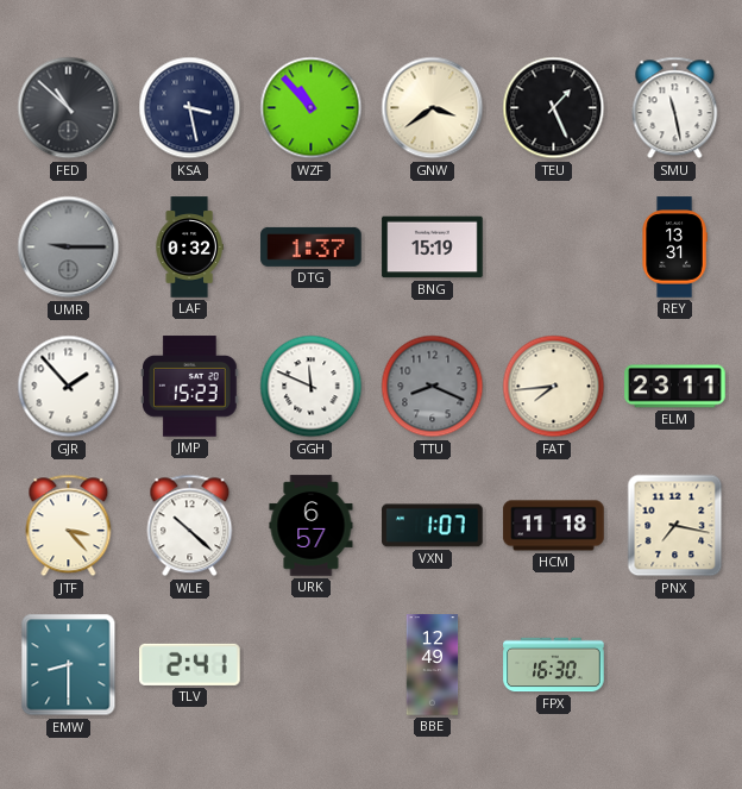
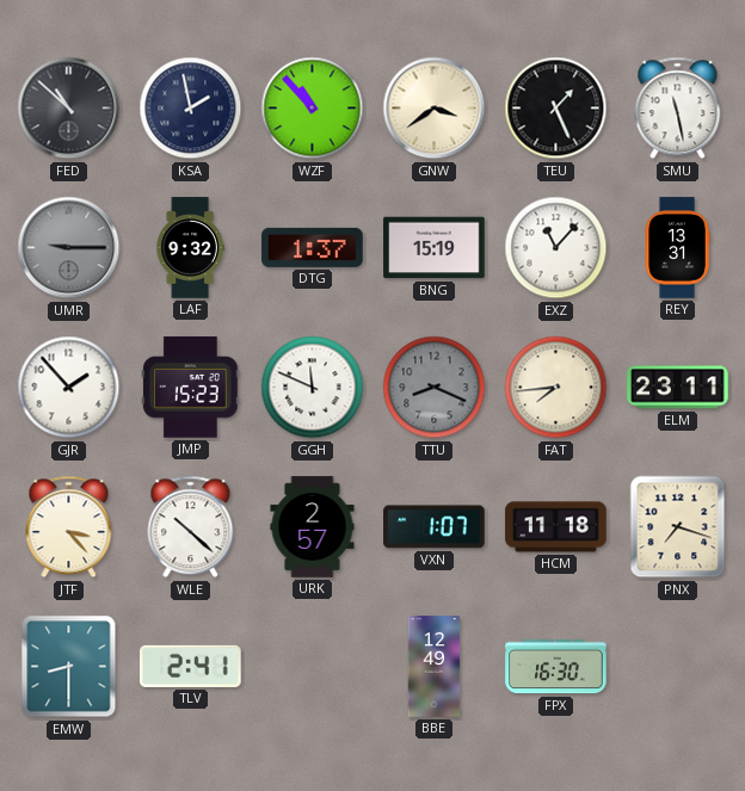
KSA: 3:28 -> 1:58 (191, 109)
LAF: 0:32 -> 9:32 (190, 248)
EXZ: none -> 11:07 (556, 248)
URK: 6:57 -> 2:57 (313, 527)
PNX: 7:17 -> 7:18 (678, 527)
